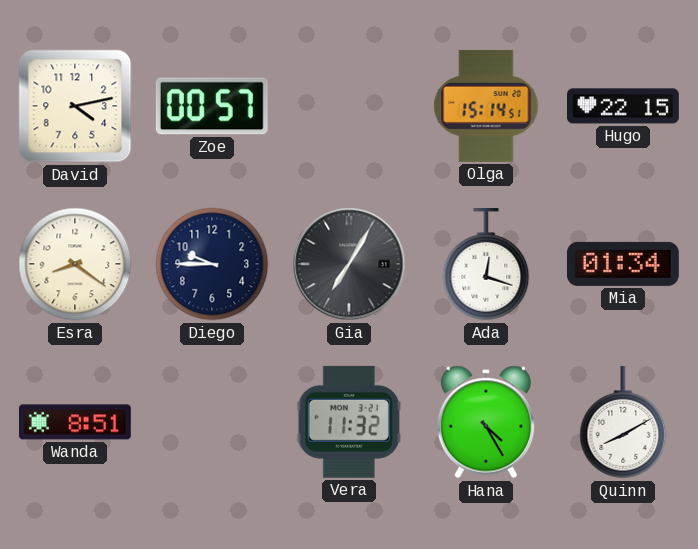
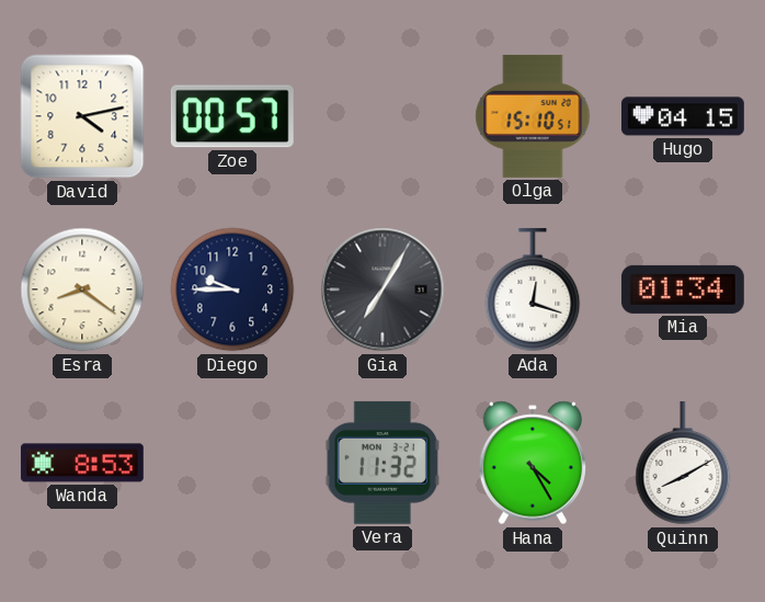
Olga: 15:14 -> 15:10 (533, 116)
Hugo: 22:15 -> 04:15 (683, 116)
Wanda: 8:51 -> 8:53 (82, 463)
